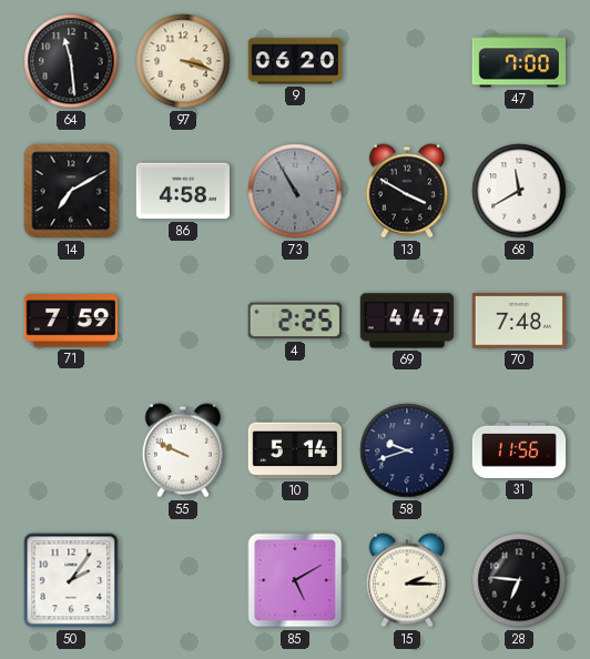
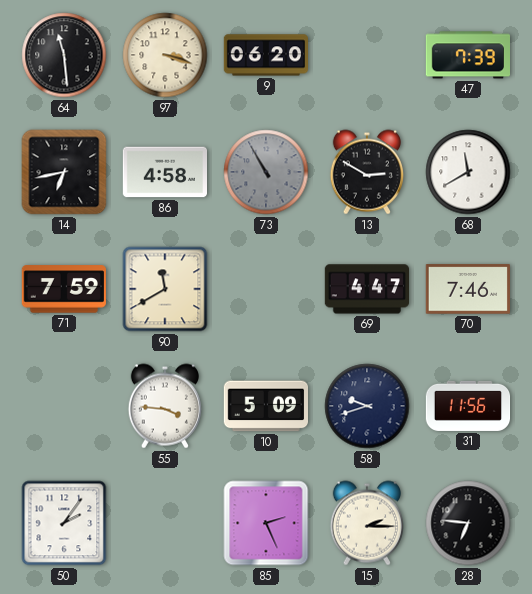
47: 7:00 -> 7:39 (467, 55)
14: 7:10 -> 6:43 (64, 172)
13: 3:50 -> 2:50 (367, 172)
90: none -> 11:40 (165, 289)
4: 2:25 -> none (295, 321)
70: 7:48 -> 7:46 (467, 289)
55: 9:49 -> 3:46 (165, 406)
10: 5:14 -> 5:09 (265, 406)
85: 5:10 -> 2:26 (266, 523)
